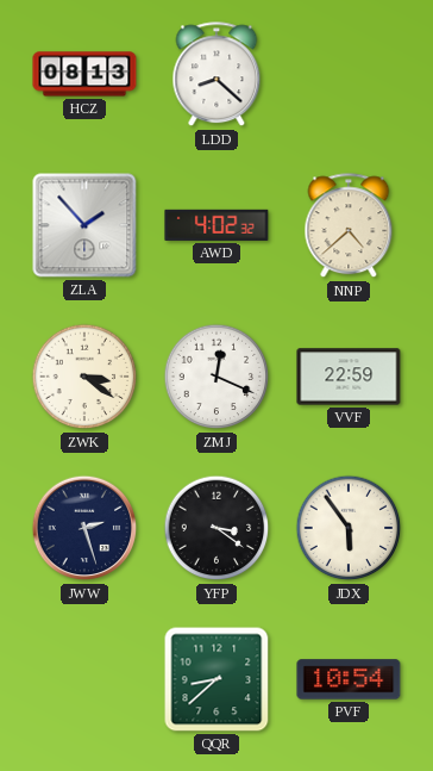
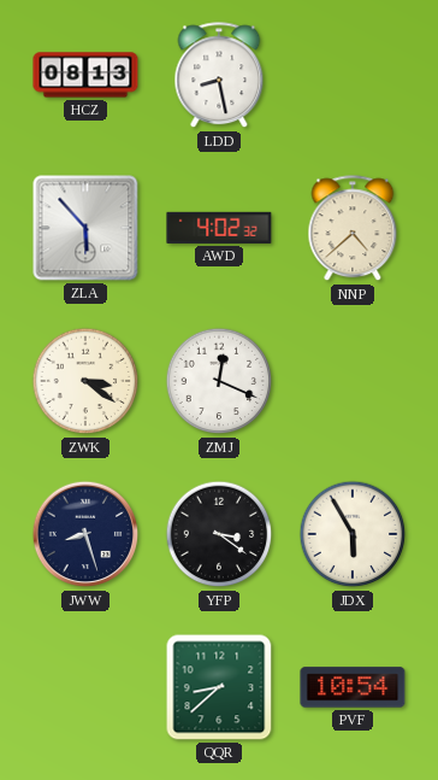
LDD: 8:22 -> 8:28 (219, 76)
ZLA: 1:53 -> 5:53 (85, 228)
VVF: 22:59 -> none (349, 377)
JWW: 2:27 -> 8:27 (85, 534)
JDX: 5:54 -> 5:55 (353, 534)
